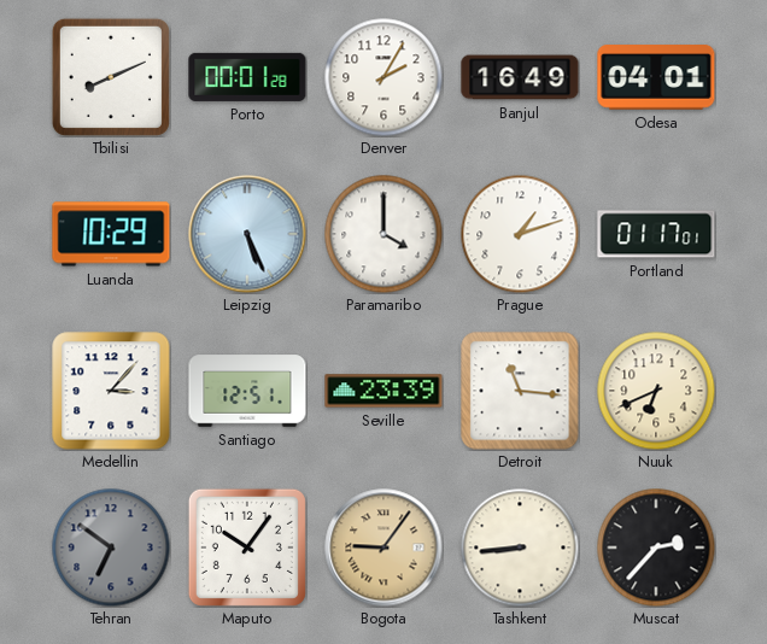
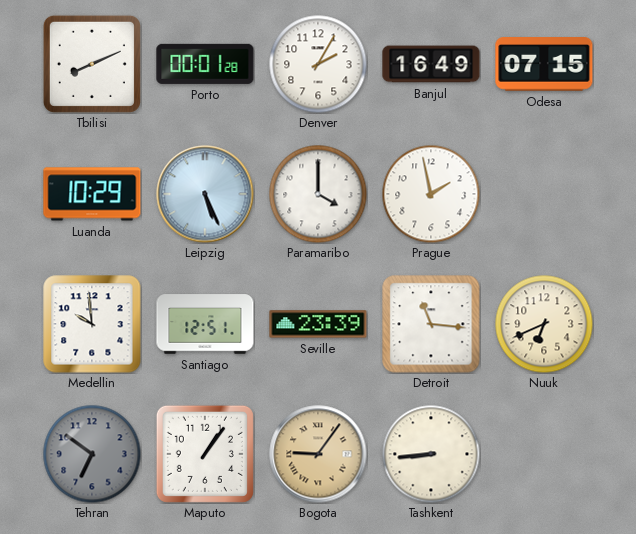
Odesa: 04:01 -> 07:15 (544, 64)
Prague: 1:12 -> 1:58 (431, 194)
Portland: 01:17 -> none (656, 234)
Medellin: 3:07 -> 9:59 (92, 324)
Maputo: 10:06 -> 1:06 (205, 454)
Muscat: 2:37 -> none (656, 548)
